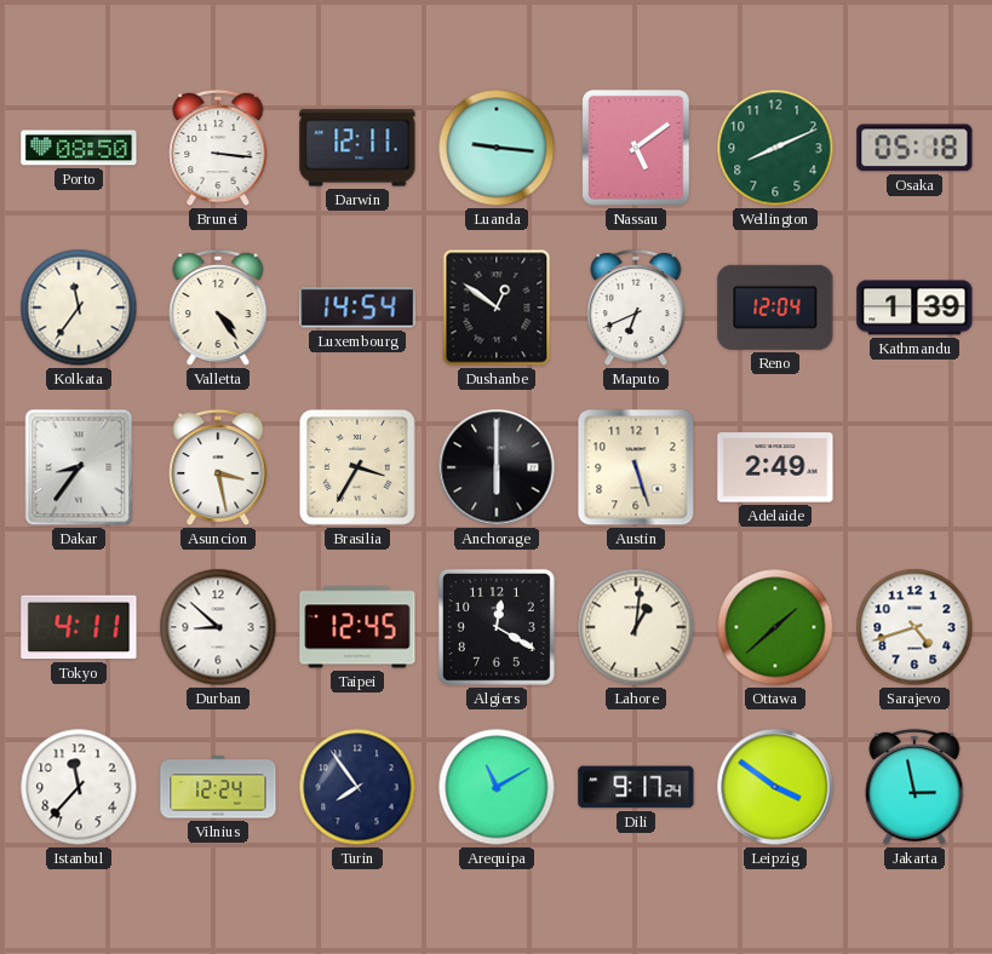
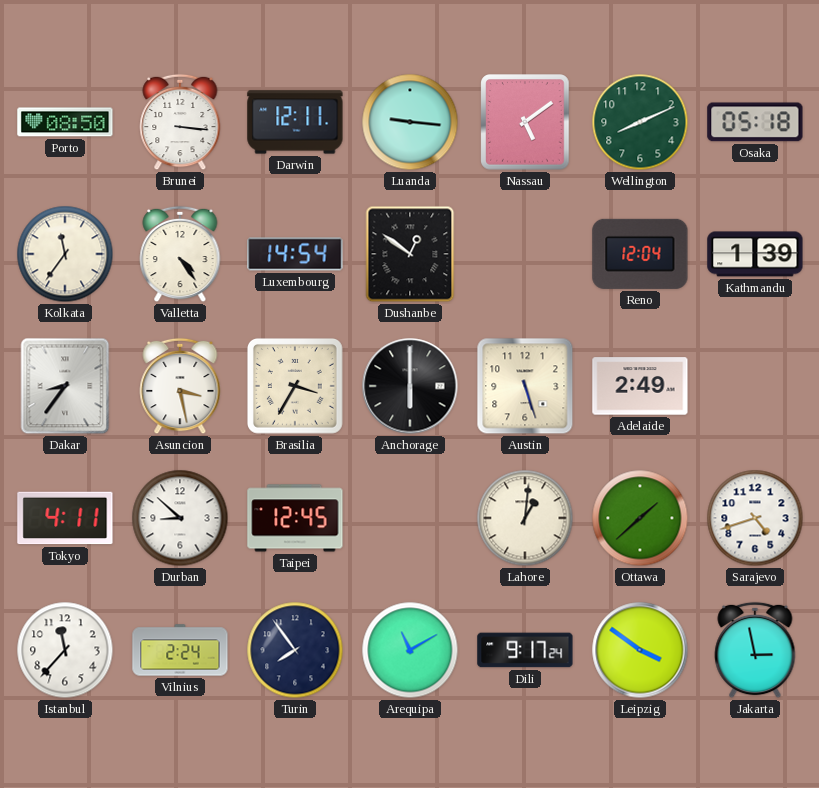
Maputo: 6:41 -> none (636, 308)
Algiers: 12:20 -> none (497, 627)
Vilnius: 12:24 -> 2:24 (180, 650)
